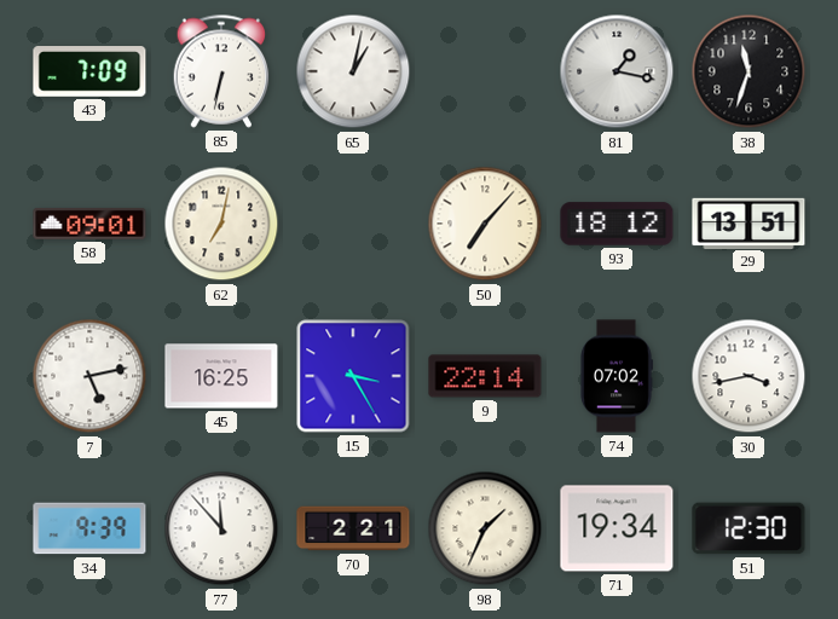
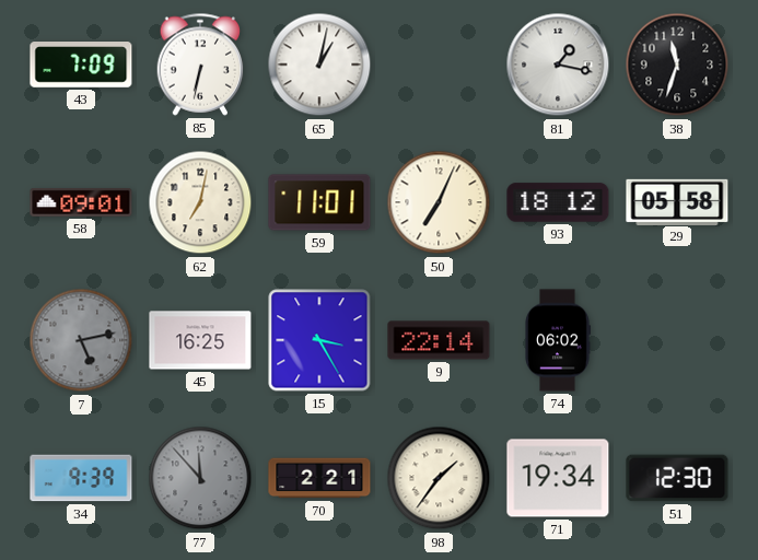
59: none -> 11:01 (319, 202)
50: 7:07 -> 7:04 (439, 202)
29: 13:51 -> 05:58 (677, 201)
7 dial: white -> grey (81, 340)
74: 07:02 -> 06:02 (558, 340)
30: 3:43 -> none (749, 376)
77 dial: white -> grey (200, 478)
98: 1:34 -> 1:36 (439, 478)
